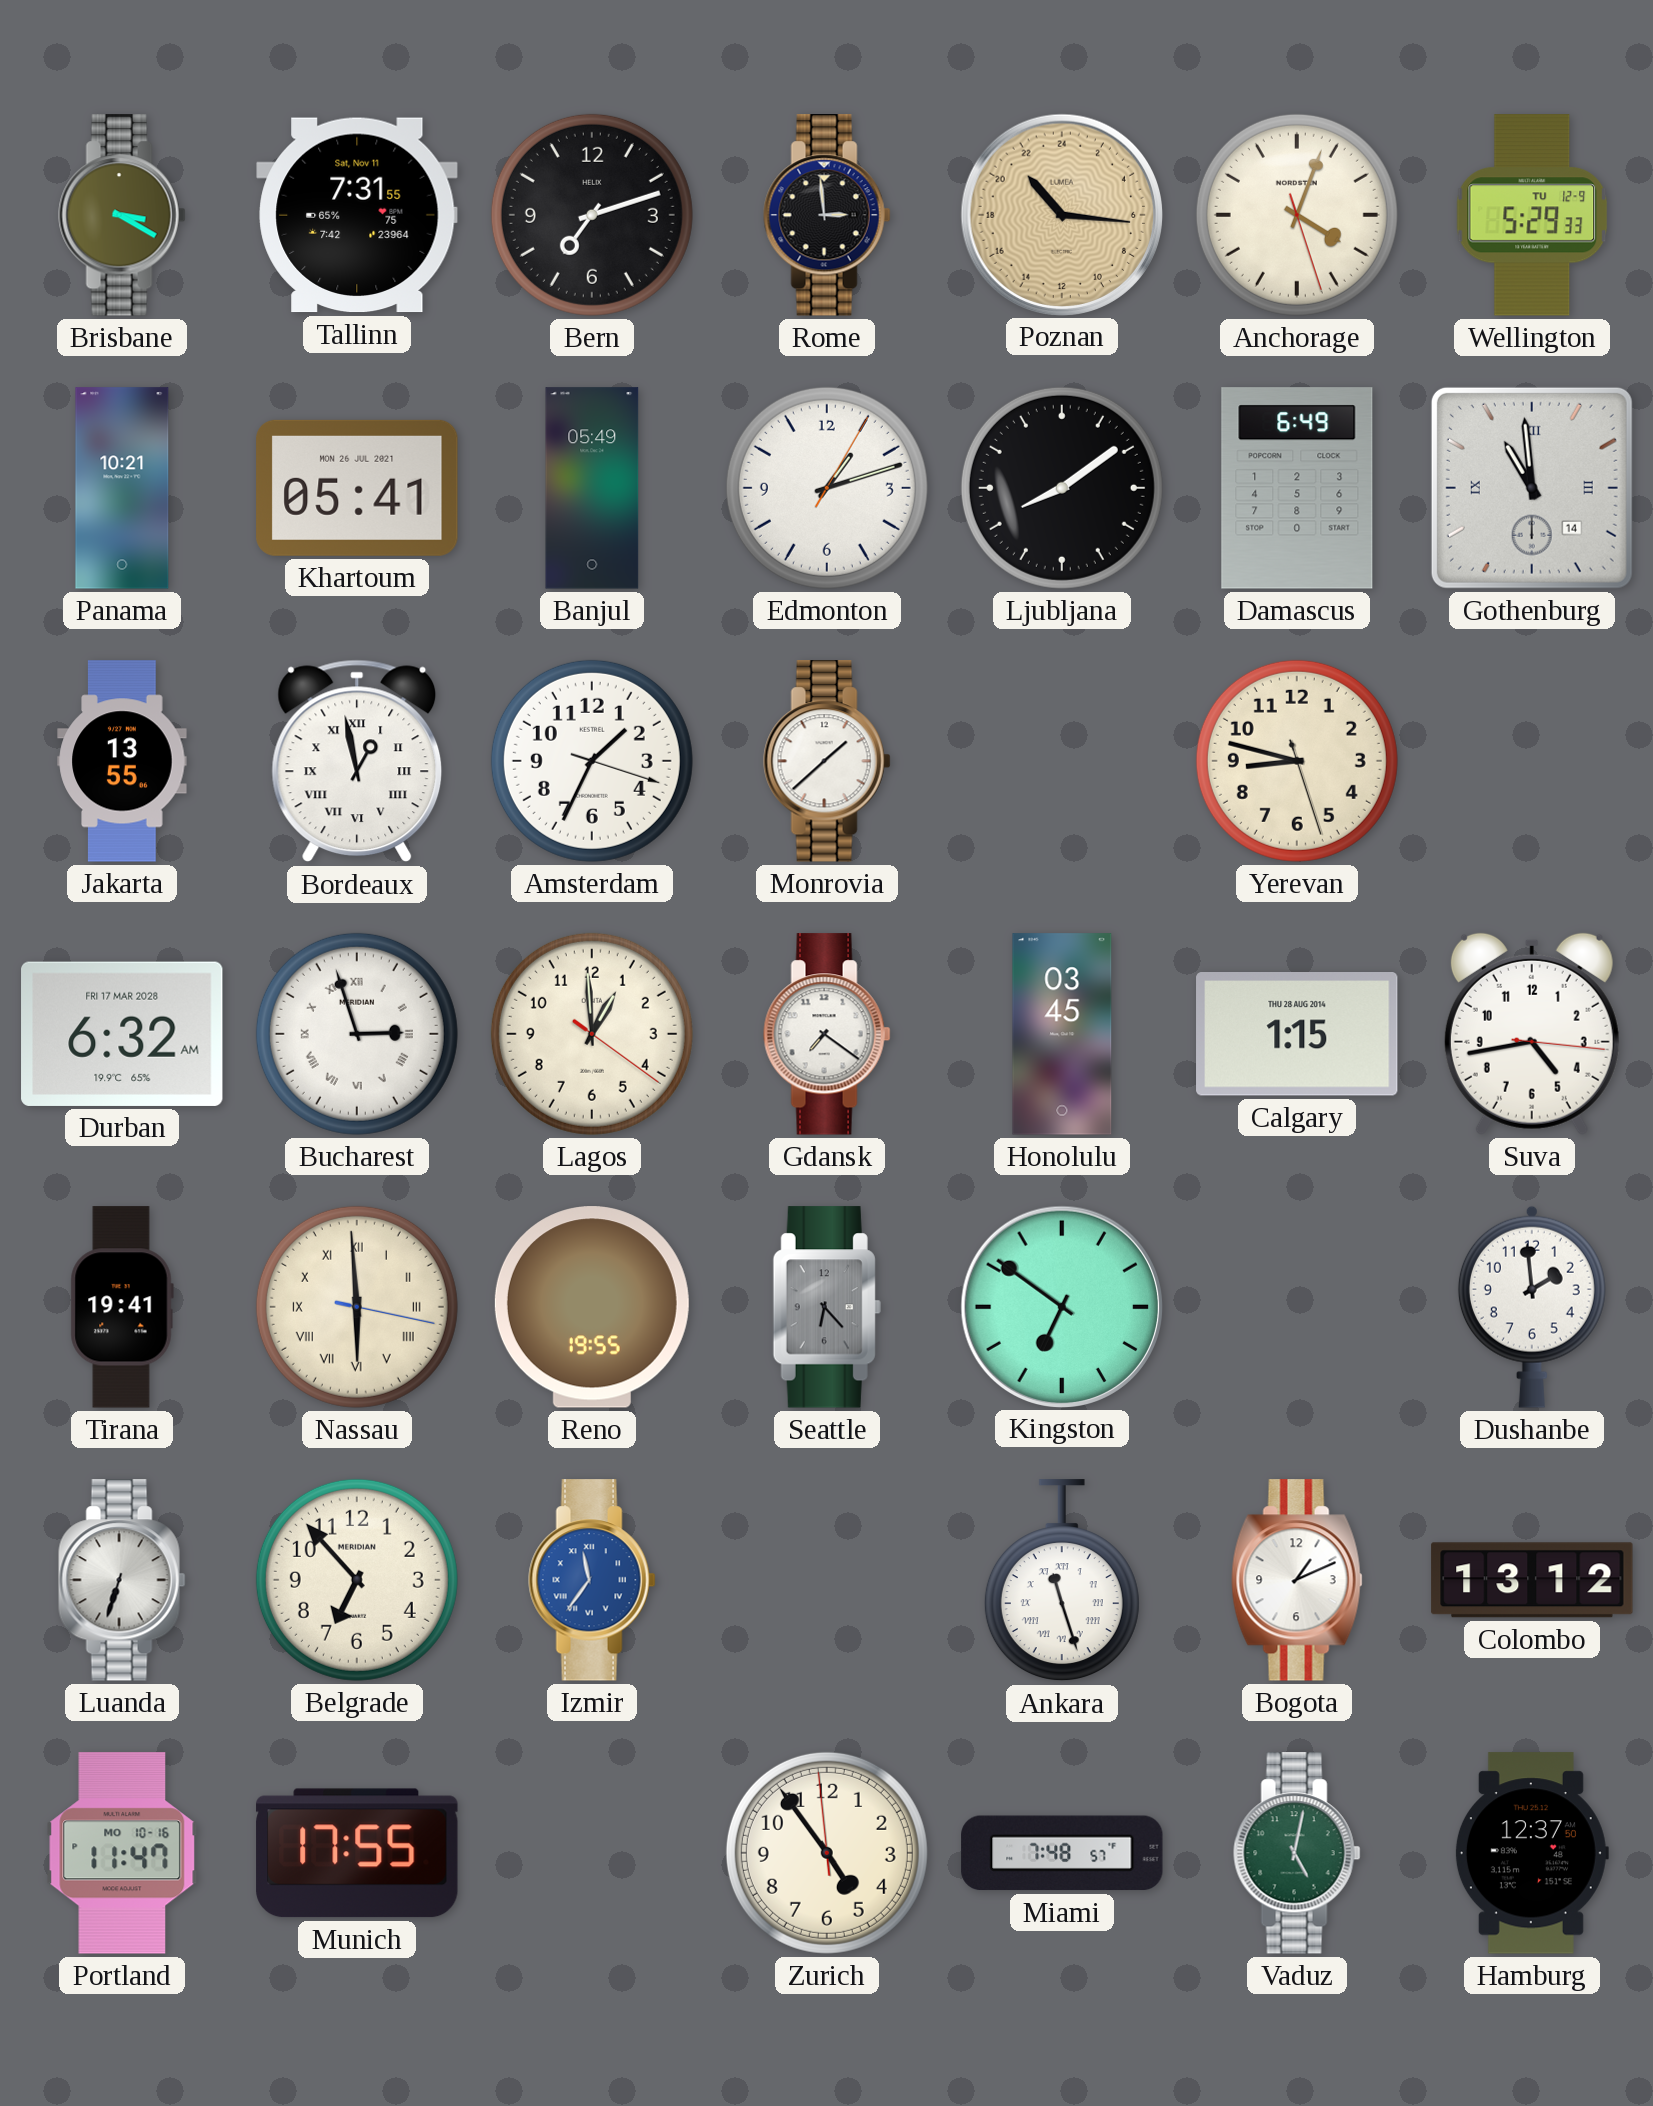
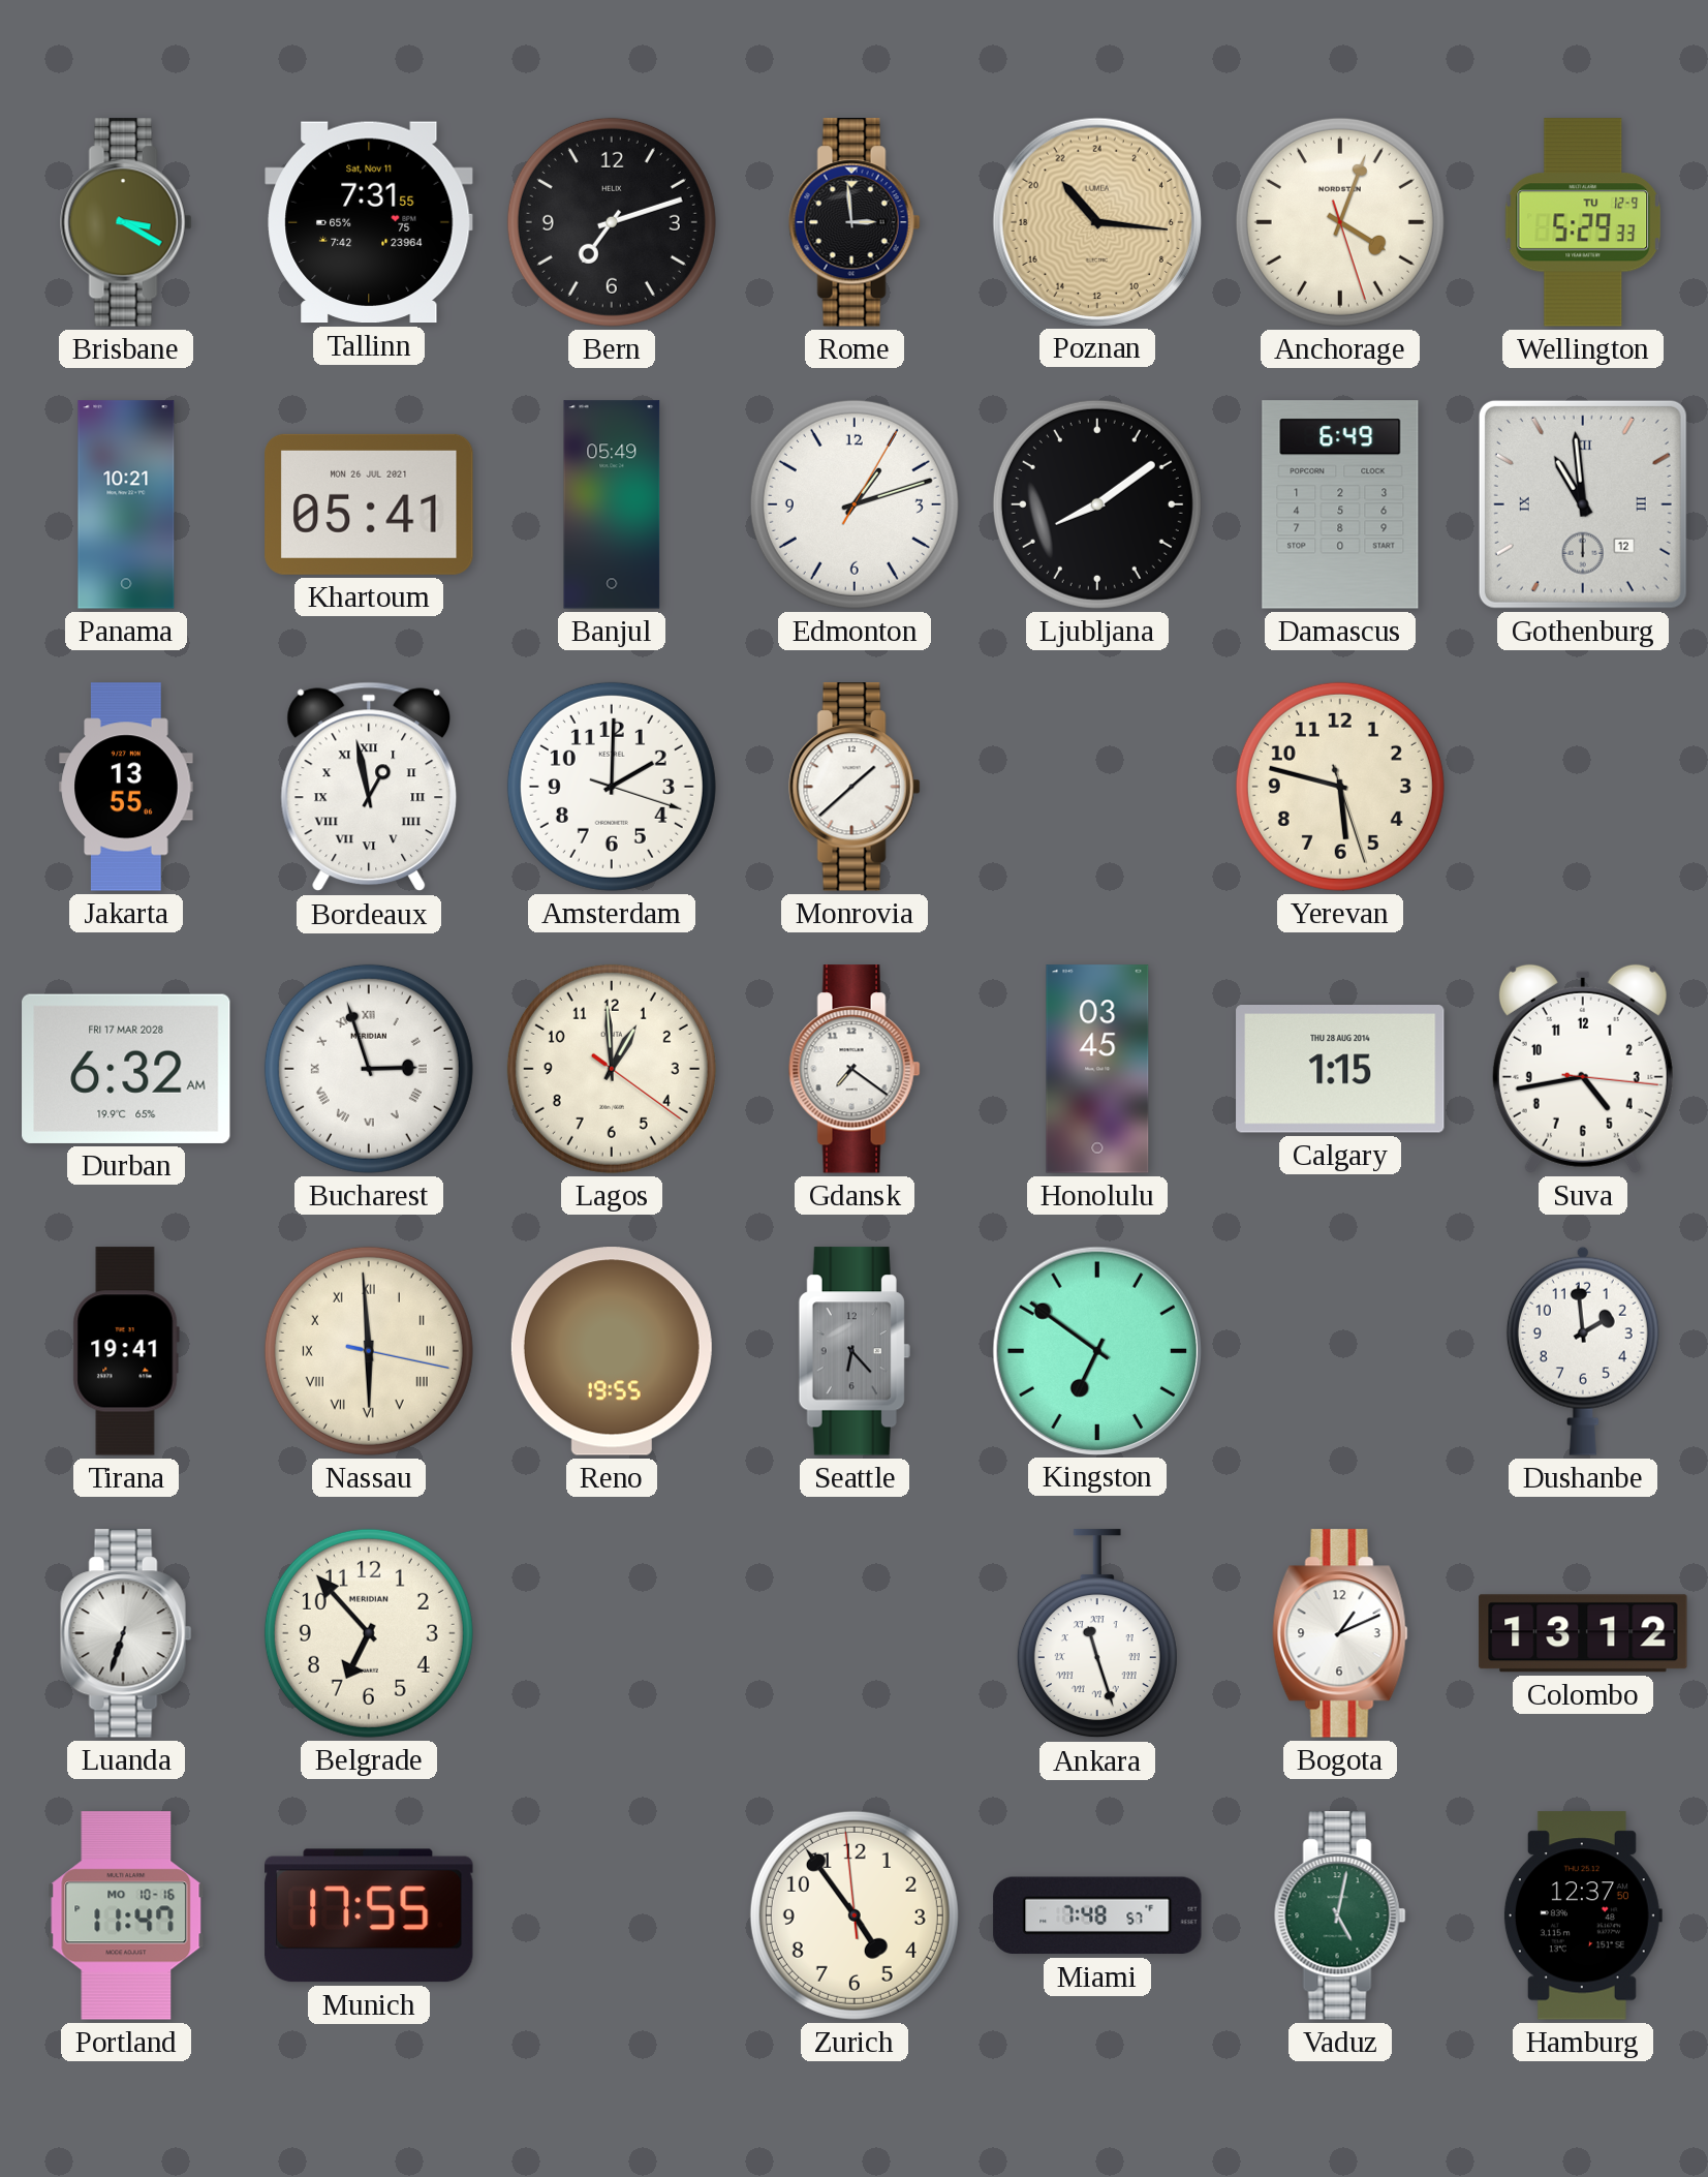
Gothenburg date: 14 -> 12 (1583, 504)
Amsterdam: 1:34 -> 2:00 (612, 787)
Yerevan: 8:47 -> 5:47 (1340, 787)
Izmir: 11:36 -> none (592, 1580)
